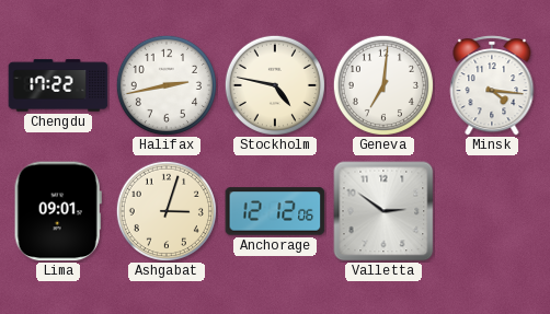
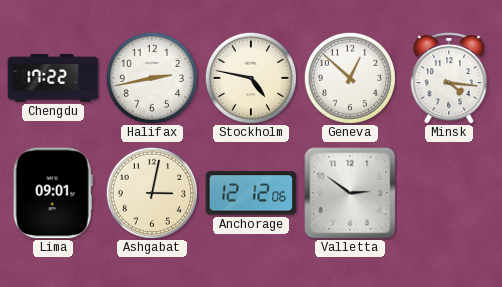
Geneva: 7:01 -> 12:52 (350, 78)
Ashgabat: 3:03 -> 3:02 (152, 193)
